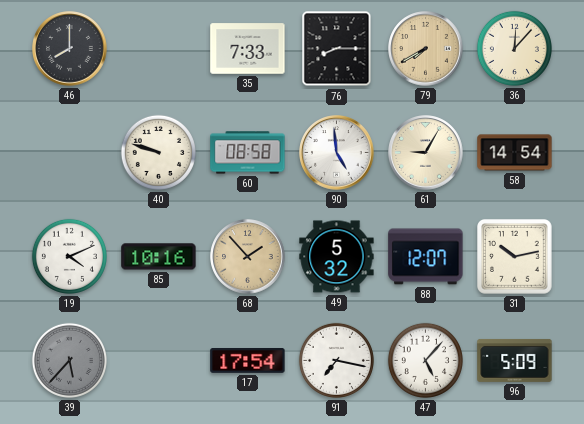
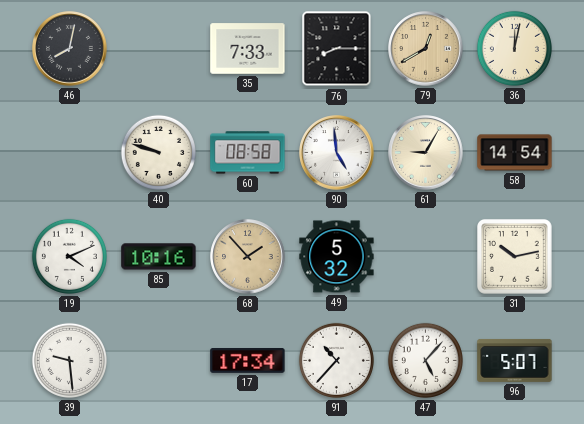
46: 8:00 -> 8:02 (70, 49)
79: 7:40 -> 12:40 (426, 49)
36: 12:07 -> 12:02 (514, 48)
88: 12:07 -> none (426, 257)
39: 5:37 -> 9:29 (69, 360)
39 dial: grey -> white (69, 360)
17: 17:54 -> 17:34 (248, 361)
91: 7:17 -> 10:37 (336, 360)
96: 5:09 -> 5:07 (515, 360)
